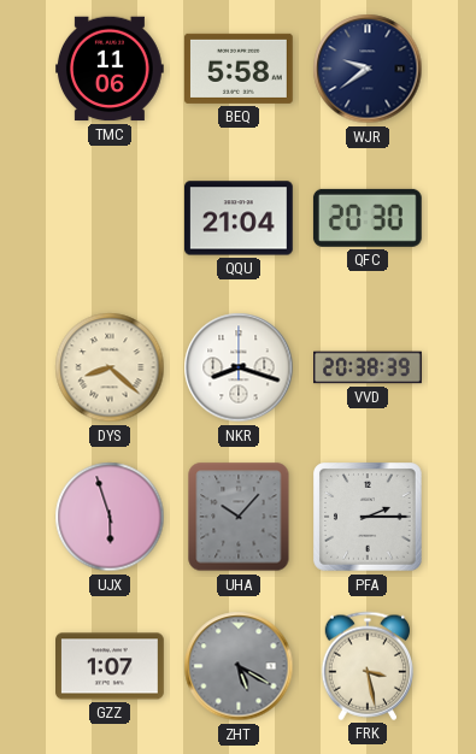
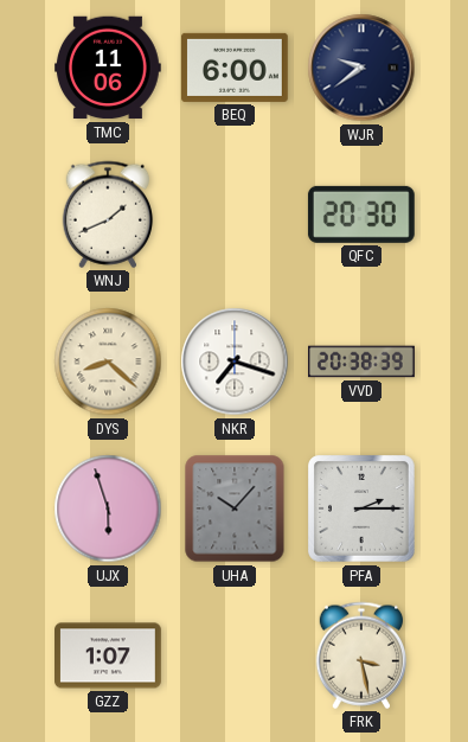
BEQ: 5:58 -> 6:00 (236, 68)
WNJ: none -> 1:41 (108, 215)
QQU: 21:04 -> none (240, 218)
NKR: 8:18 -> 7:18 (235, 362)
ZHT: 5:20 -> none (239, 666)
